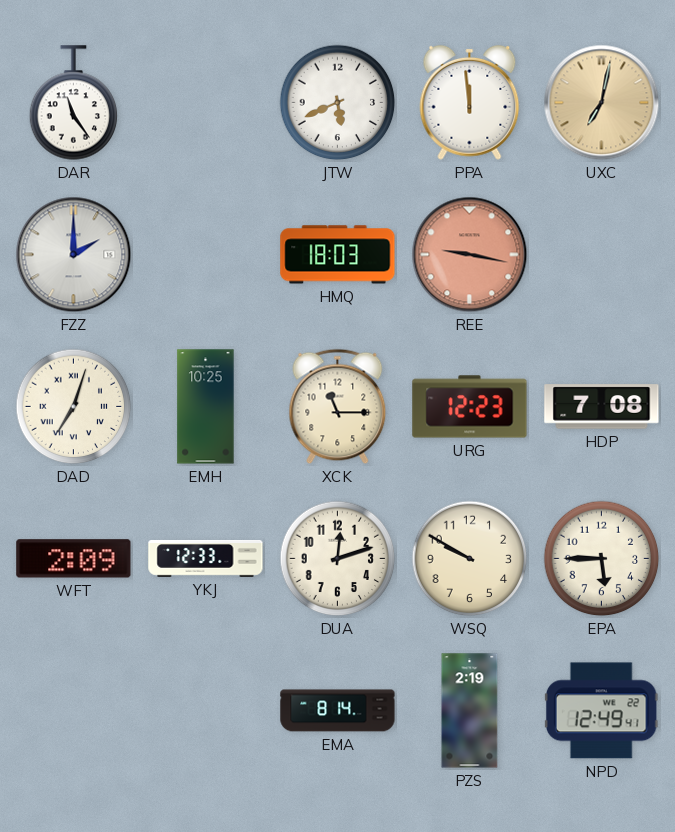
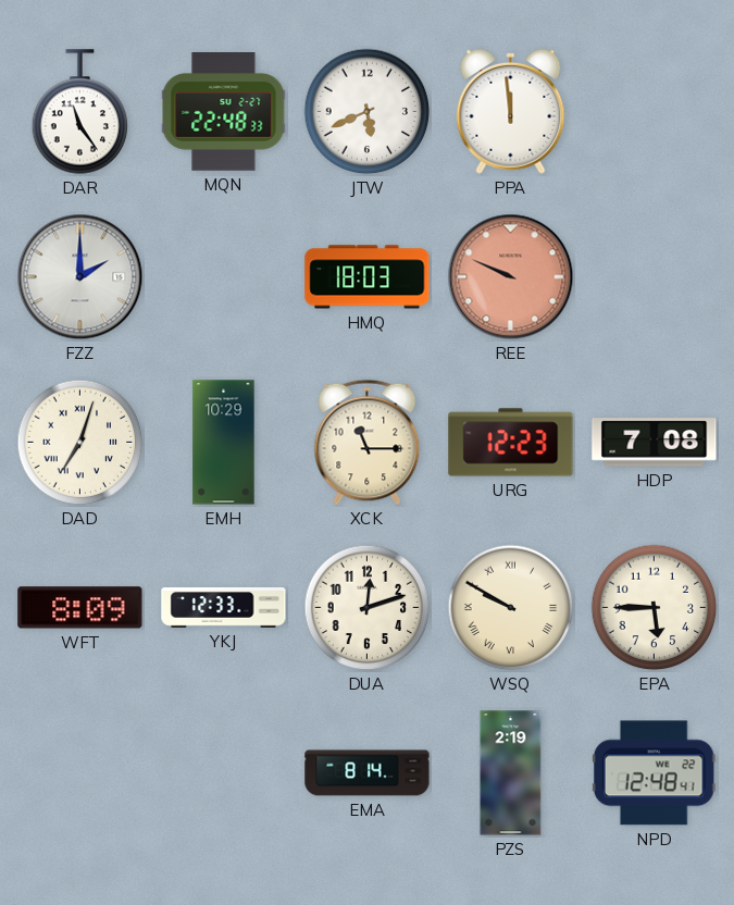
MQN: none -> 22:48 (224, 112)
UXC: 7:02 -> none (602, 103)
REE: 9:17 -> 9:49 (511, 277)
EMH: 10:25 -> 10:29 (224, 443)
WFT: 2:09 -> 8:09 (80, 608)
WSQ numerals: Arabic -> Roman (511, 608)
NPD: 12:49 -> 12:48 (654, 773)
